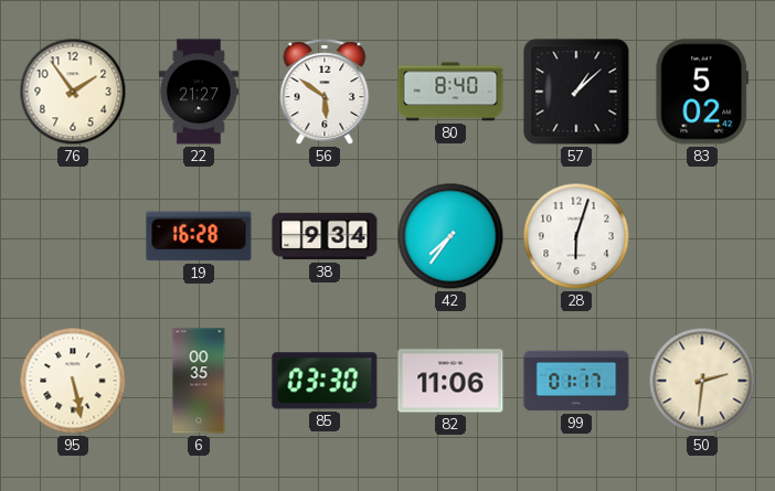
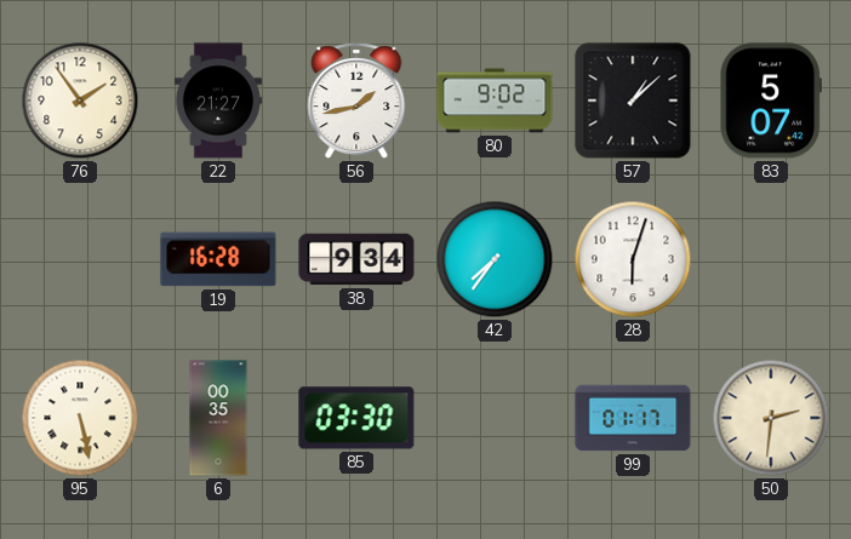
56: 5:51 -> 1:43 (356, 102)
80: 8:40 -> 9:02 (495, 101)
83: 5:02 -> 5:07 (770, 101)
82: 11:06 -> none (450, 381)
